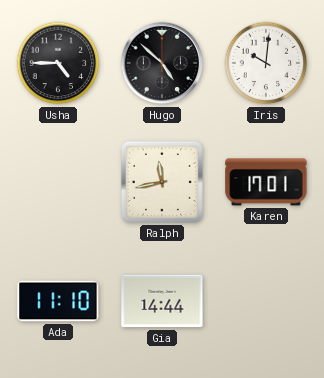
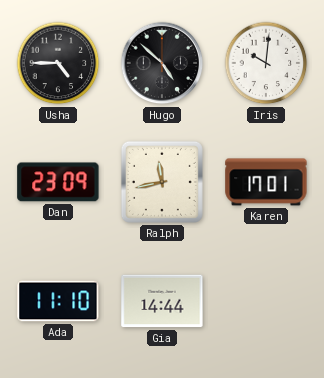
Dan: none -> 23:09 (58, 182)
